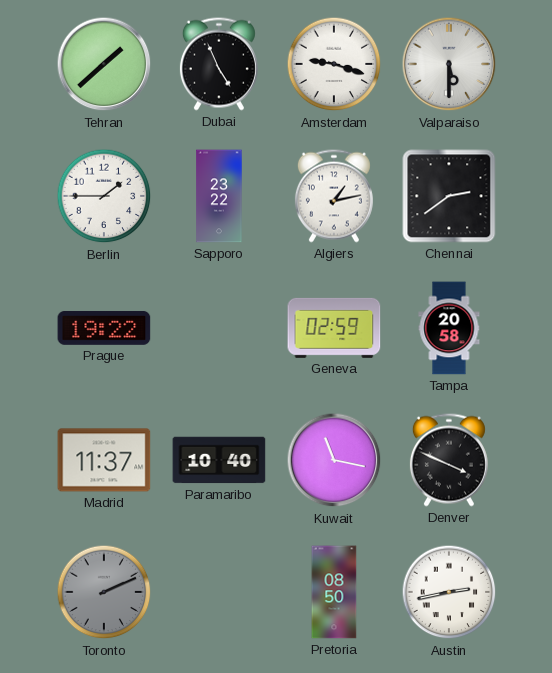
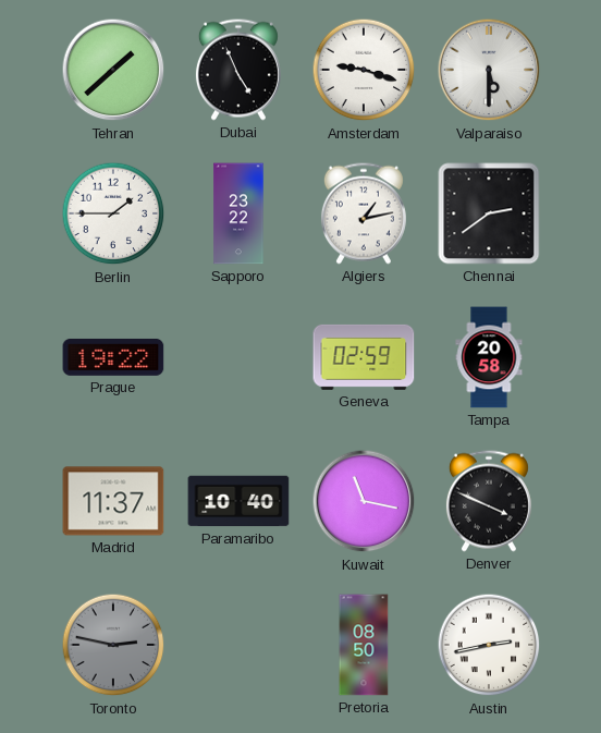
Toronto: 2:11 -> 2:47 (113, 645)
